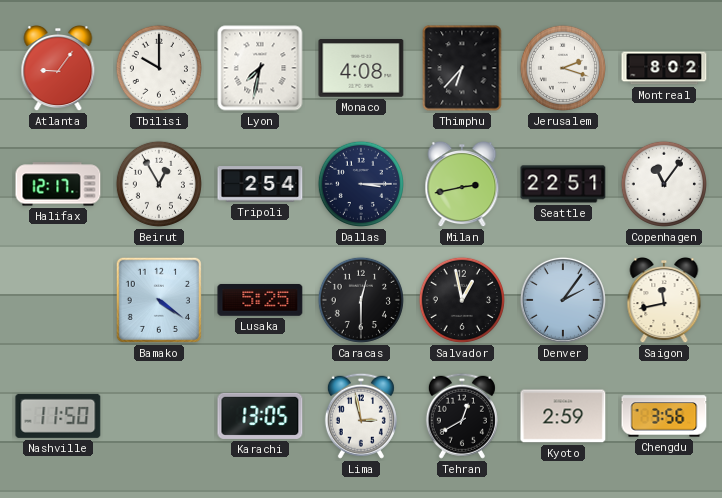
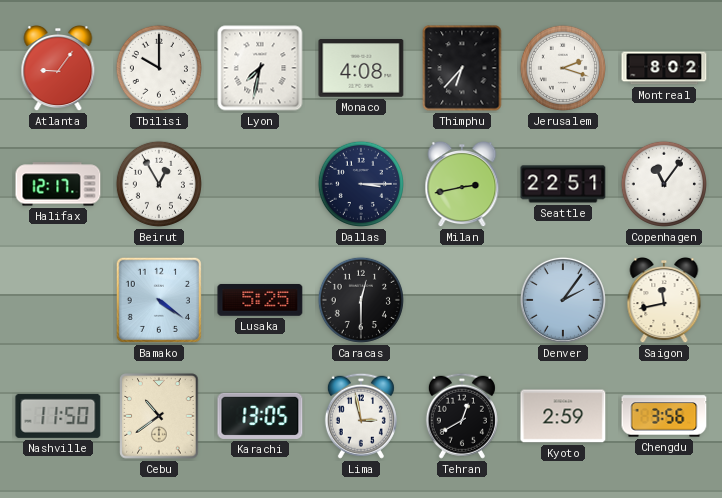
Tripoli: 2:54 -> none (260, 184)
Salvador: 12:58 -> none (462, 300)
Cebu: none -> 10:39 (159, 416)
